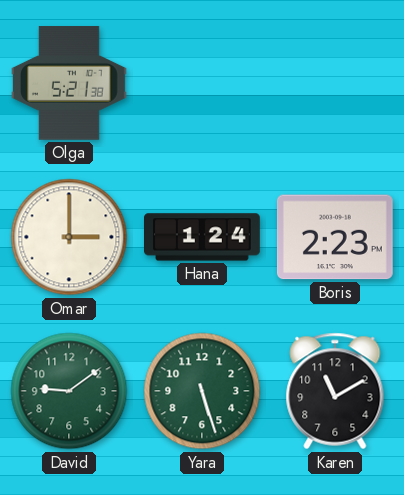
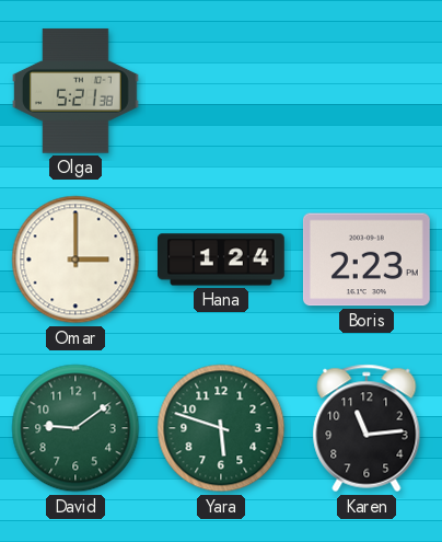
Yara: 5:27 -> 5:48 (221, 428)
Karen: 11:10 -> 11:14 (367, 428)
